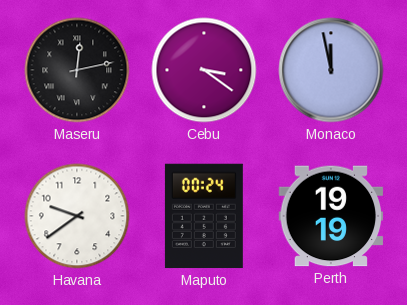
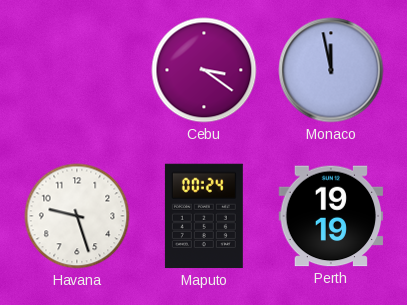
Maseru: 12:13 -> none (77, 70)
Havana: 9:39 -> 9:27 (77, 216)
